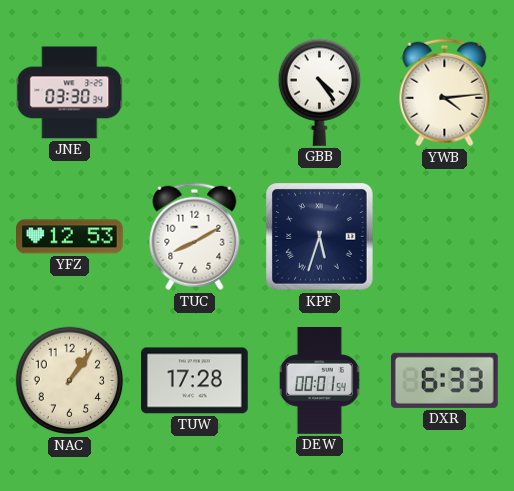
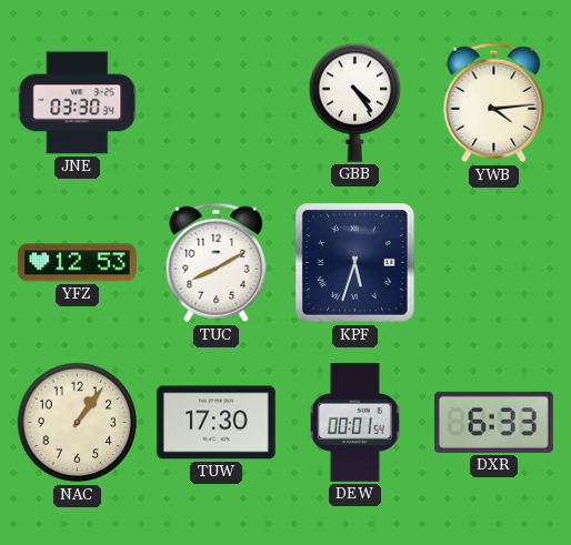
TUW: 17:28 -> 17:30 (217, 423)
